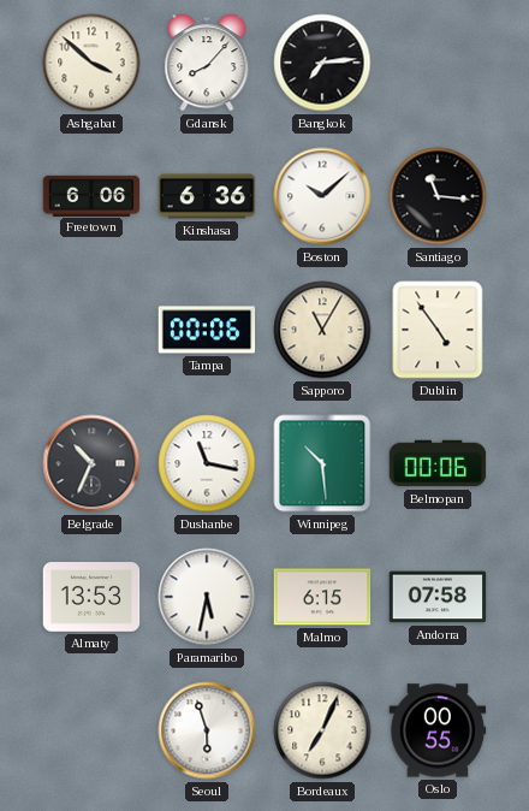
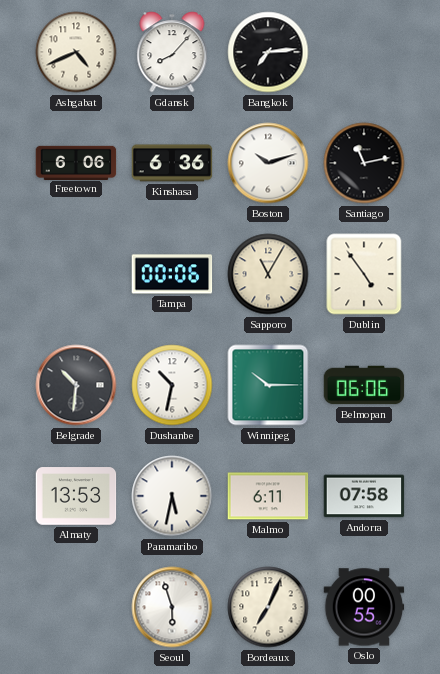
Ashgabat: 3:52 -> 4:41 (76, 52)
Boston: 10:08 -> 10:12 (268, 163)
Santiago: 11:16 -> 11:13 (364, 163)
Belgrade: 10:34 -> 10:31 (76, 385)
Dushanbe: 11:17 -> 10:32 (172, 385)
Winnipeg: 10:29 -> 10:15 (268, 385)
Belmopan: 00:06 -> 06:06 (364, 385)
Malmo: 6:15 -> 6:11 (268, 496)
